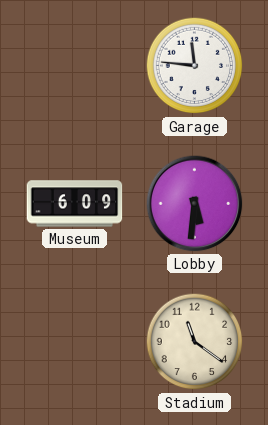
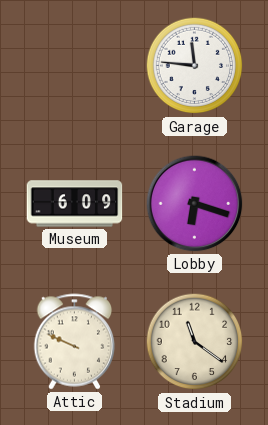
Lobby: 5:31 -> 6:18 (195, 204)
Attic: none -> 9:49 (75, 342)
